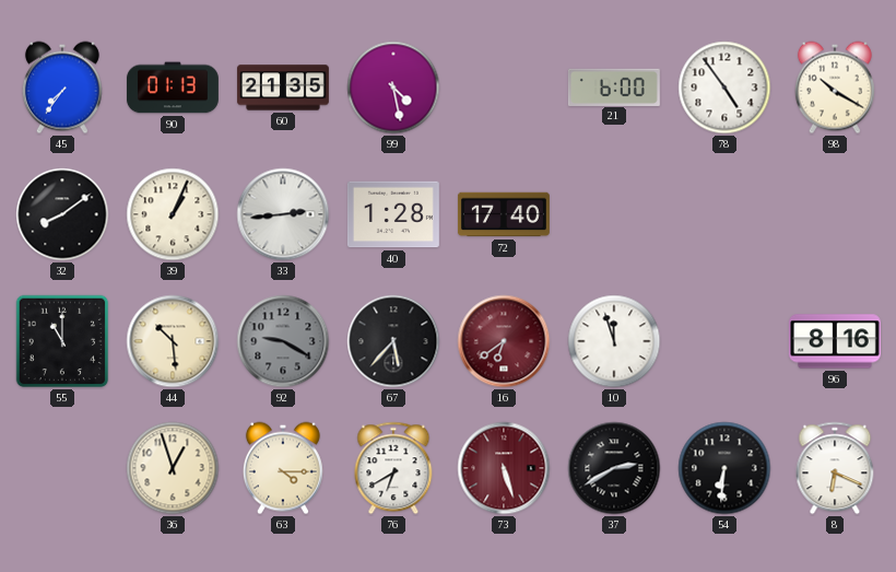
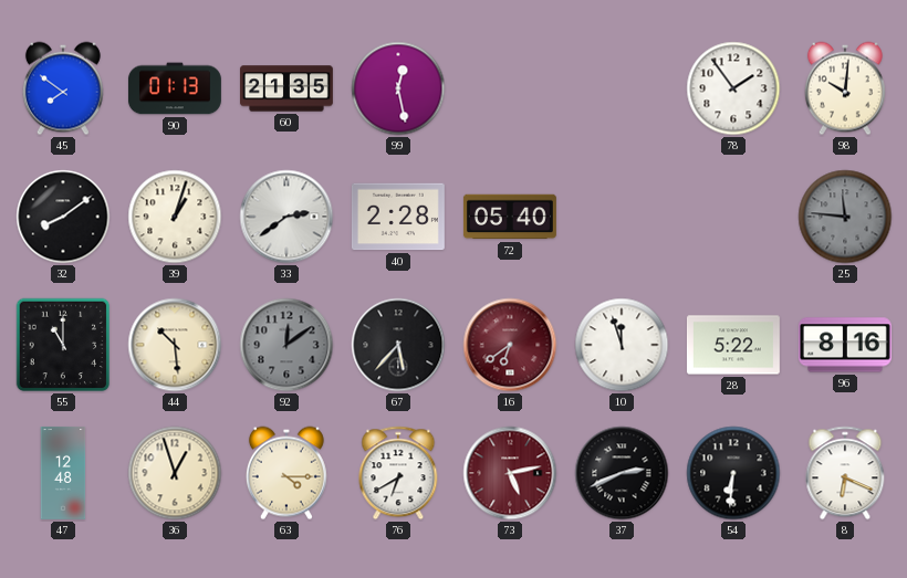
45: 7:36 -> 7:51 (63, 88)
99: 4:28 -> 12:28 (398, 88)
21: 6:00 -> none (614, 86)
78: 4:54 -> 1:54 (733, 88)
98: 10:20 -> 10:01 (845, 88)
39: 1:04 -> 1:03 (175, 217)
33: 2:44 -> 2:39 (286, 217)
40: 1:28 -> 2:28 (398, 217)
72: 17:40 -> 05:40 (510, 217)
25: none -> 11:46 (845, 217)
92: 9:20 -> 12:09 (286, 345)
28: none -> 5:22 (733, 345)
47: none -> 12:48 (63, 473)
73: 5:27 -> 5:13 (510, 473)
37: 2:40 -> 2:41 (622, 473)
